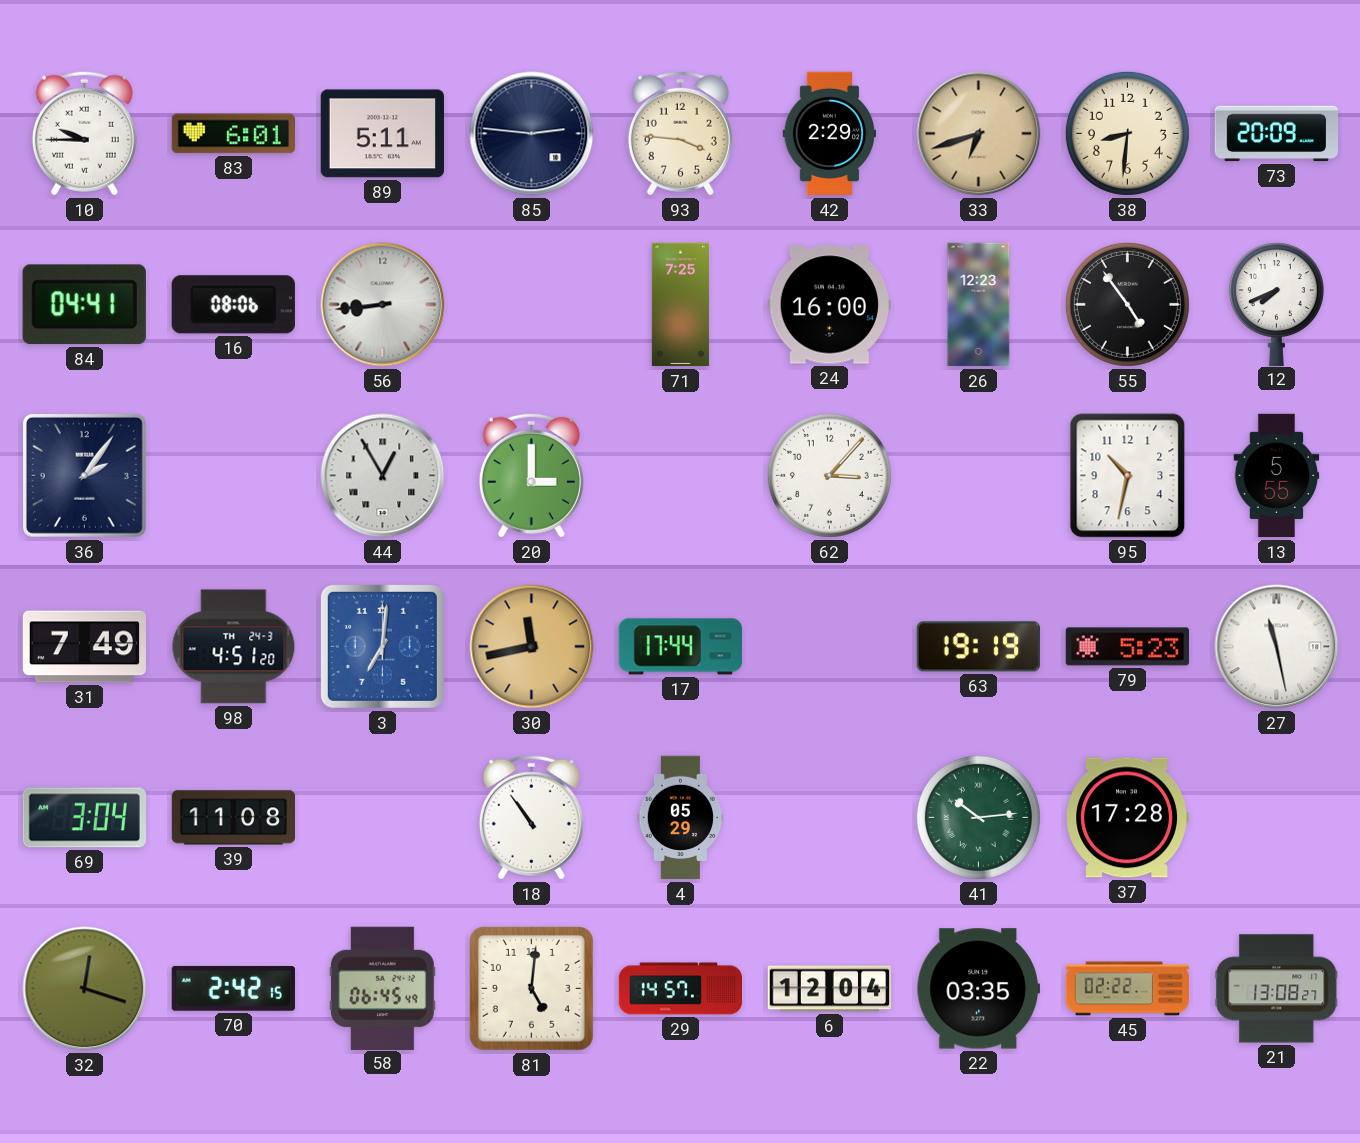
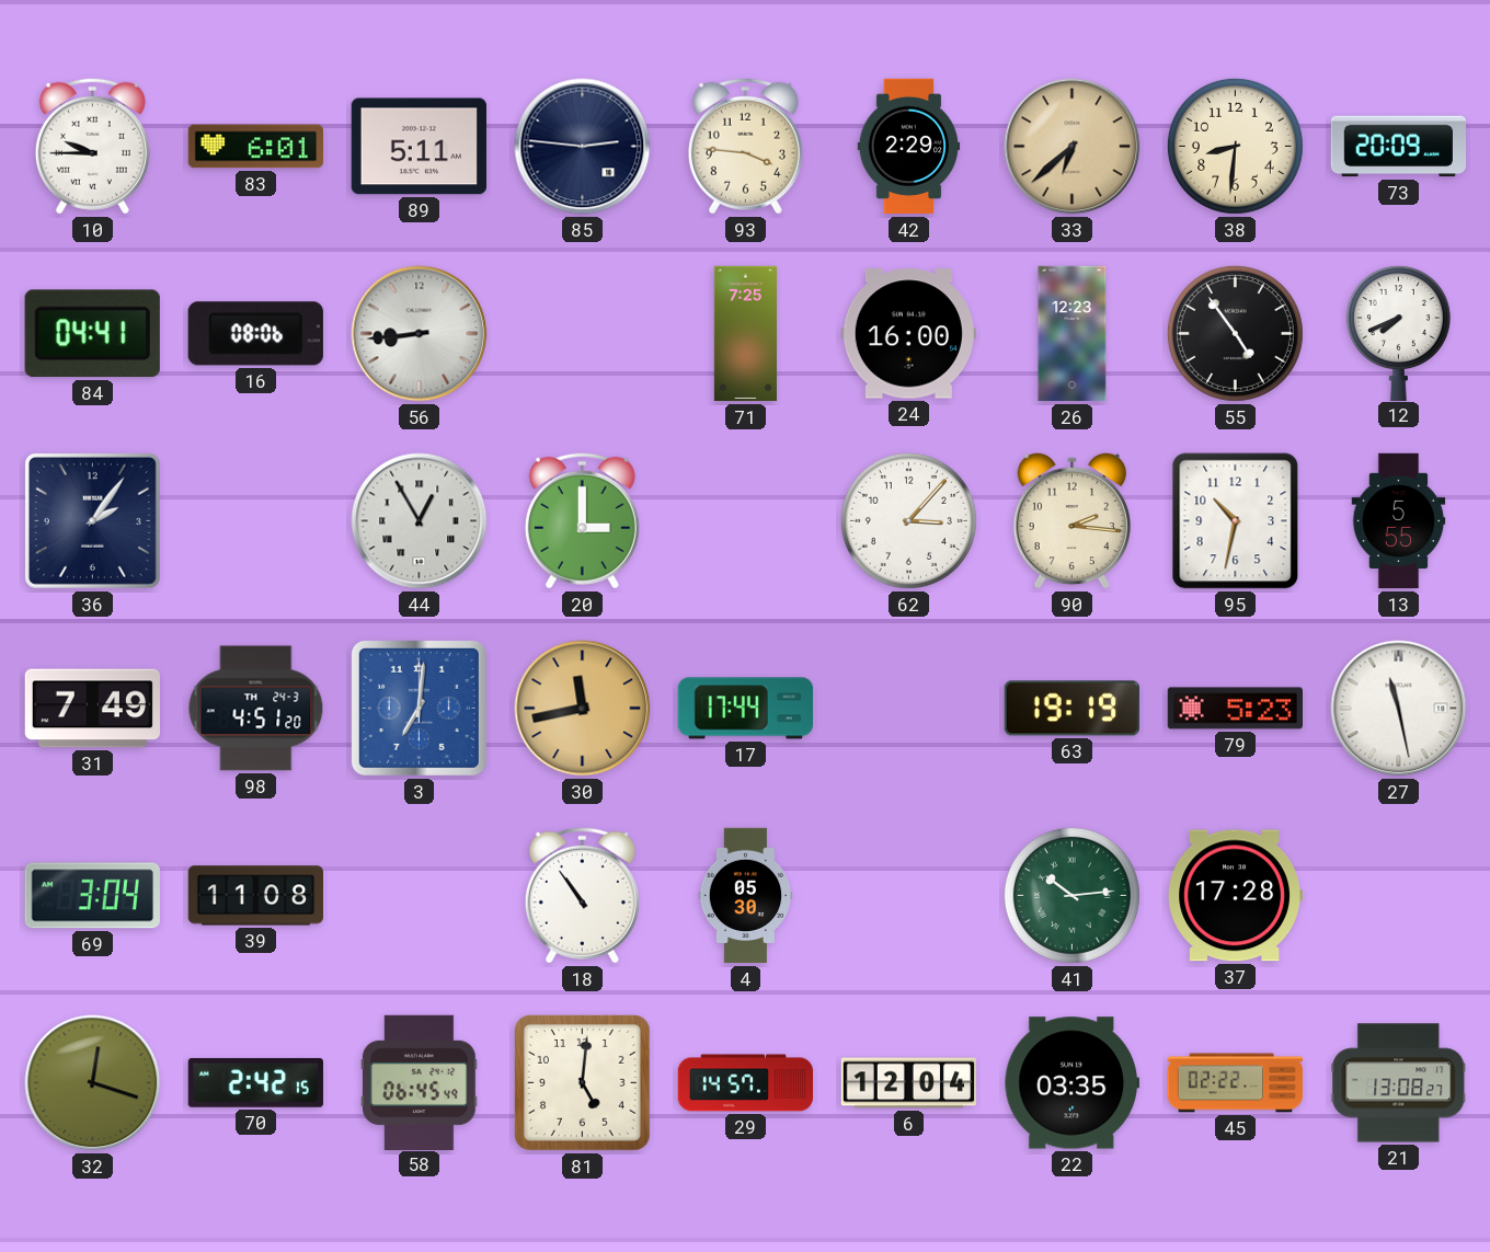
33: 6:42 -> 6:38 (1073, 147)
90: none -> 2:16 (1071, 520)
4: 05:29 -> 05:30 (746, 896)
